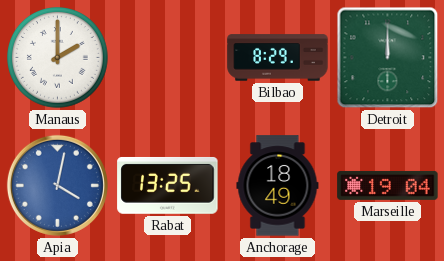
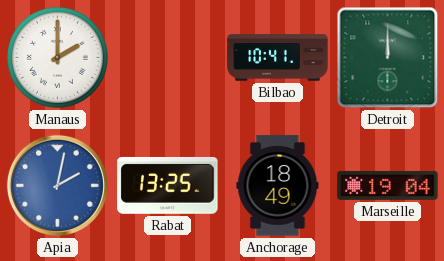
Bilbao: 8:29 -> 10:41 (278, 58)
Apia: 4:02 -> 2:02 (57, 185)
